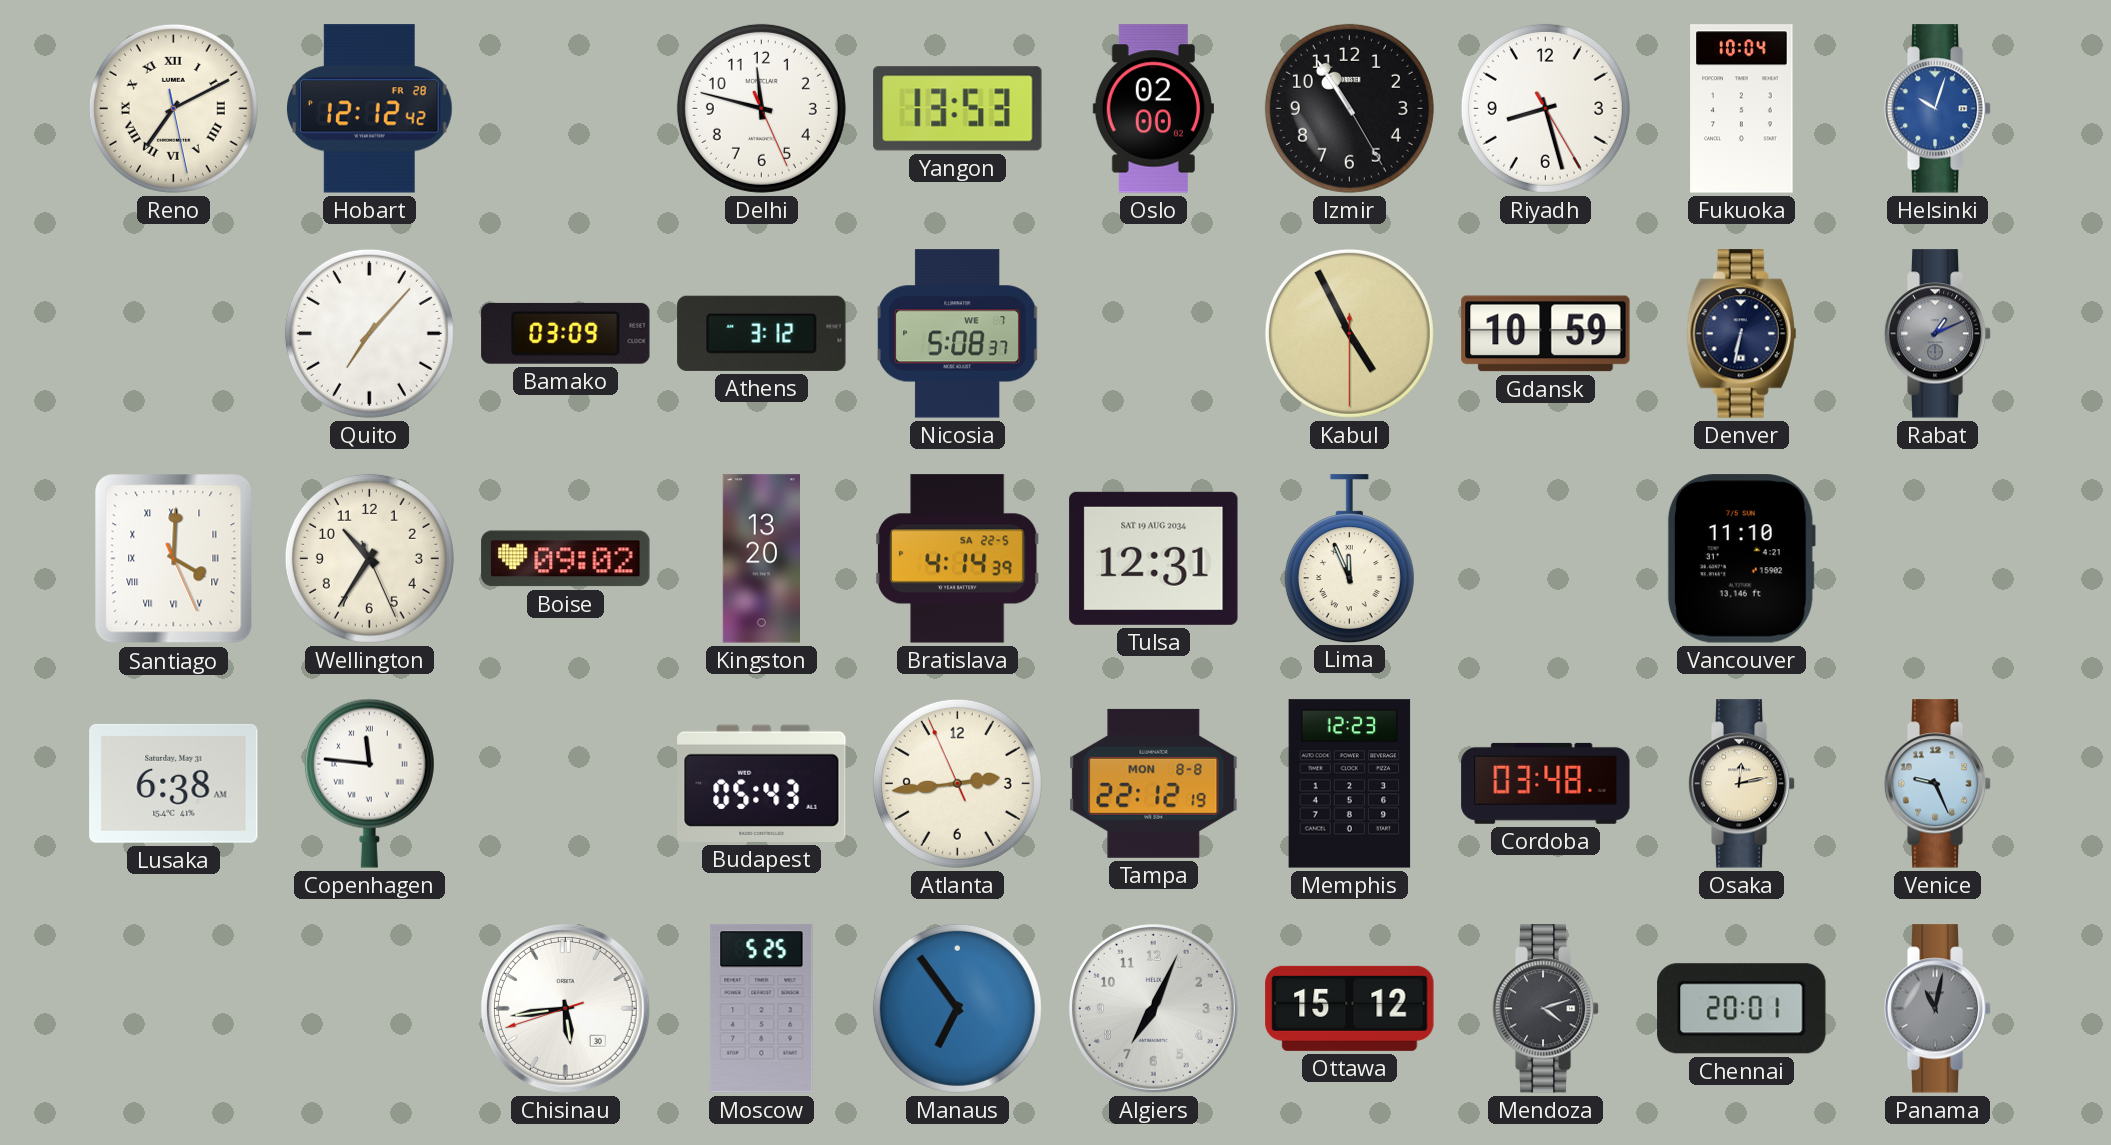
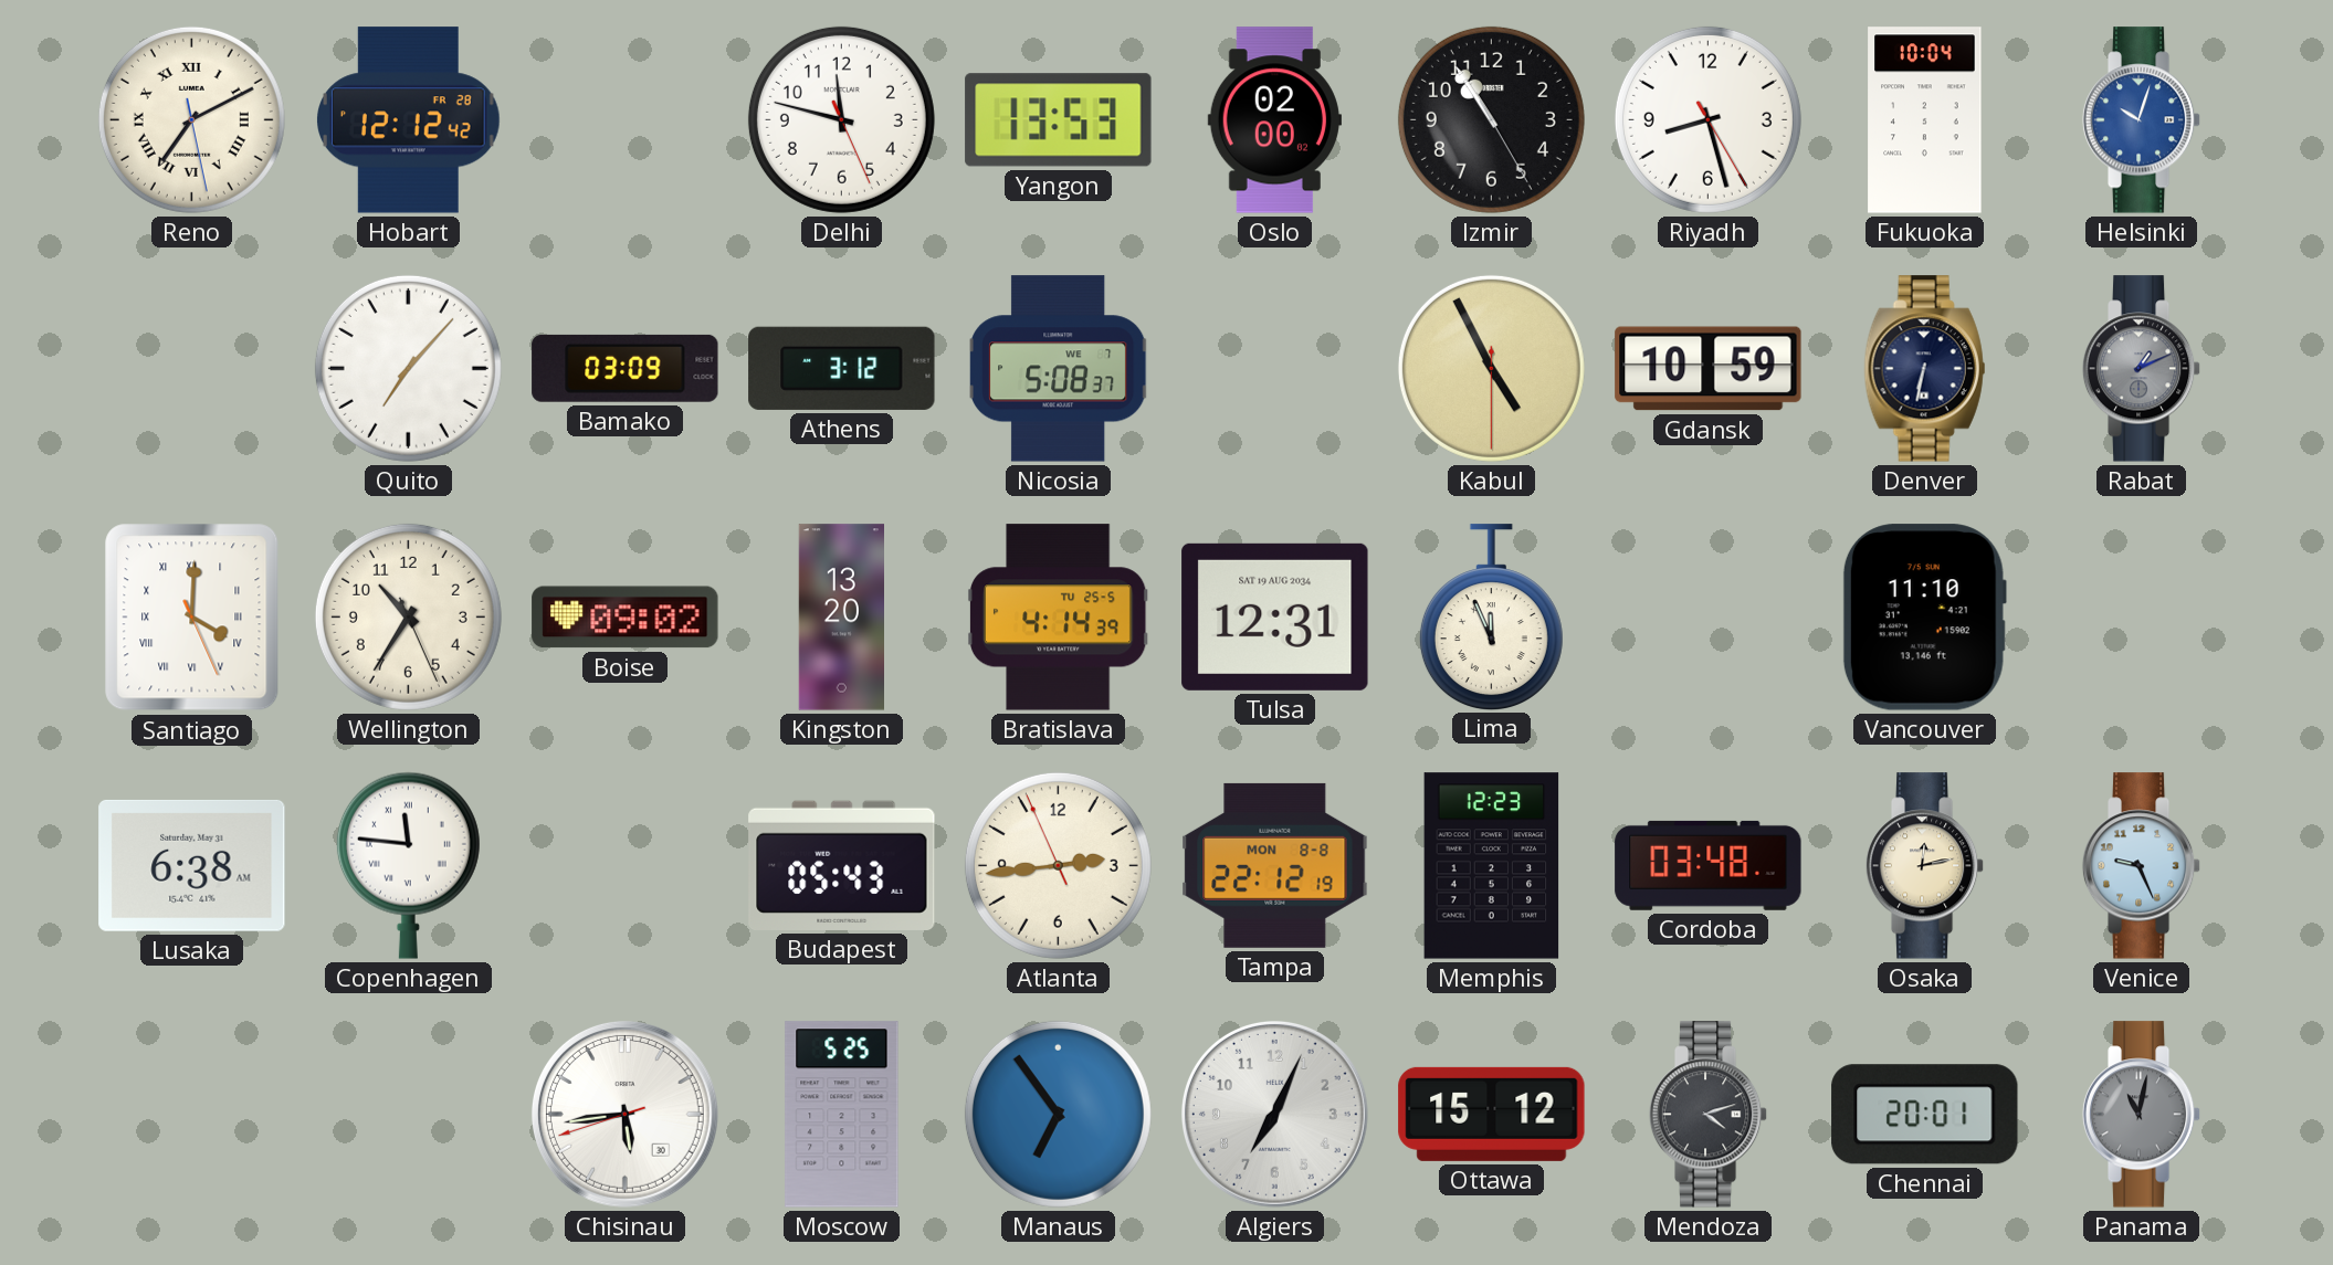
Bratislava date: SA 22-5 -> TU 25-5 (1058, 618)
